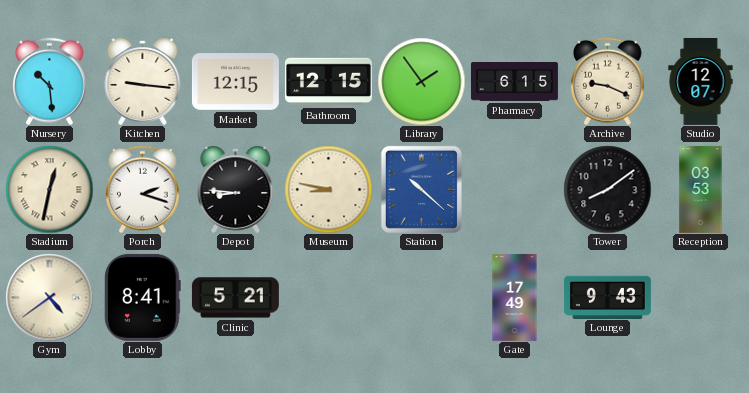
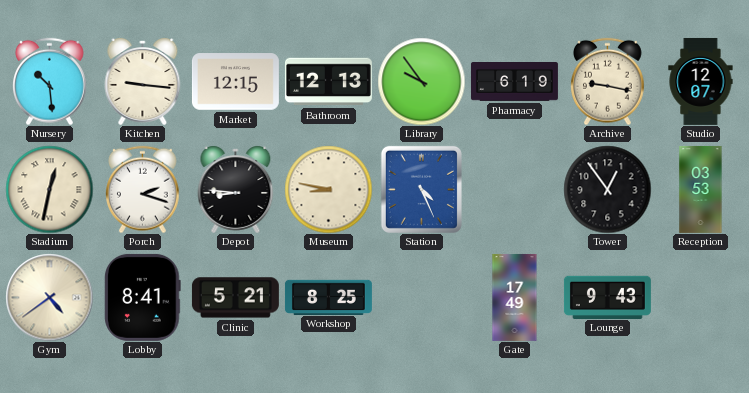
Bathroom: 12:15 -> 12:13 (328, 82)
Library: 1:54 -> 9:54 (421, 81)
Pharmacy: 6:15 -> 6:19 (514, 82)
Archive: 9:19 -> 9:17 (608, 81)
Station: 10:22 -> 4:26 (421, 189)
Tower: 8:09 -> 12:54 (607, 189)
Workshop: none -> 8:25 (328, 297)
